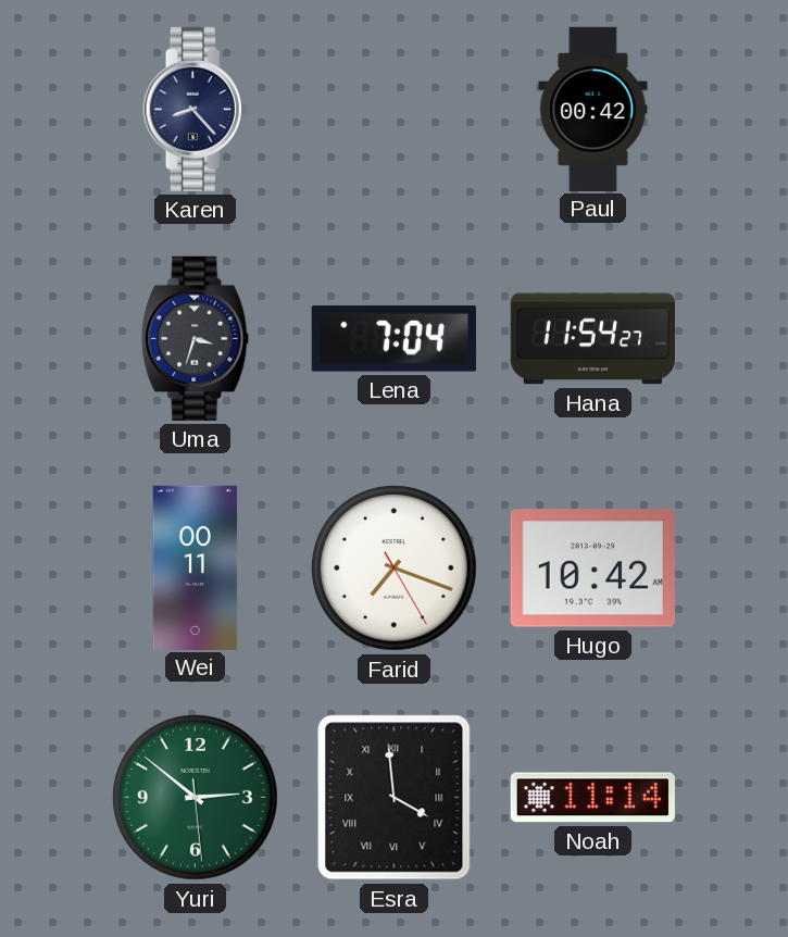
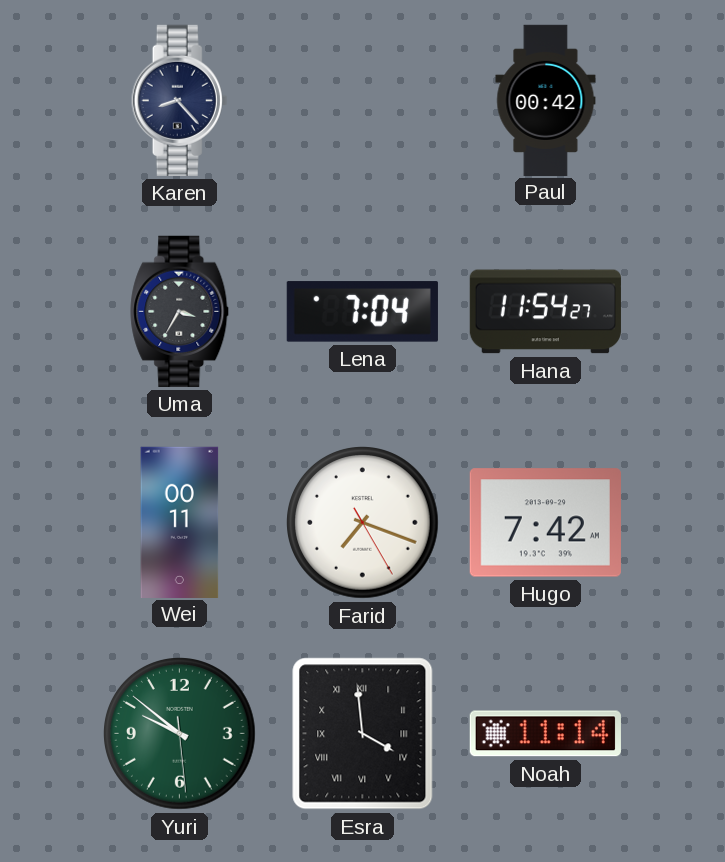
Uma: 3:33 -> 3:35 (180, 311)
Hugo: 10:42 -> 7:42 (545, 523)
Yuri: 2:51 -> 9:51 (180, 734)
